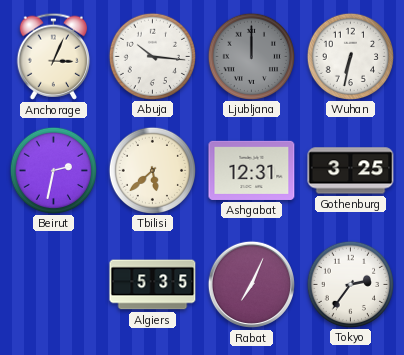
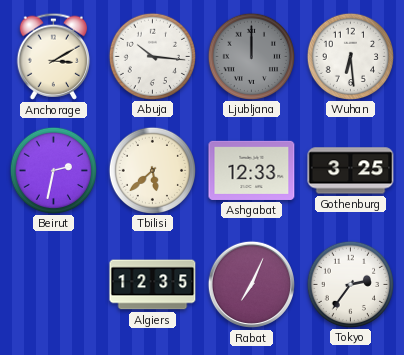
Anchorage: 3:04 -> 3:10 (54, 56)
Wuhan: 6:32 -> 6:29 (350, 56)
Ashgabat: 12:31 -> 12:33 (252, 170)
Algiers: 5:35 -> 12:35 (153, 285)
